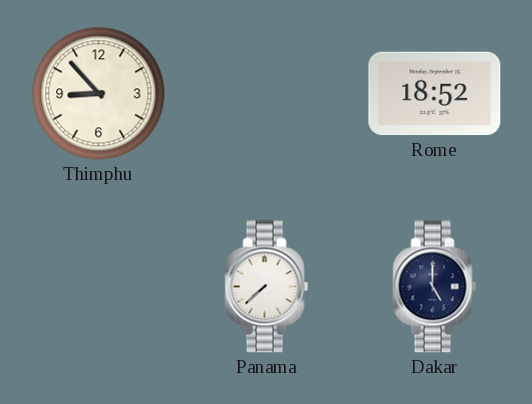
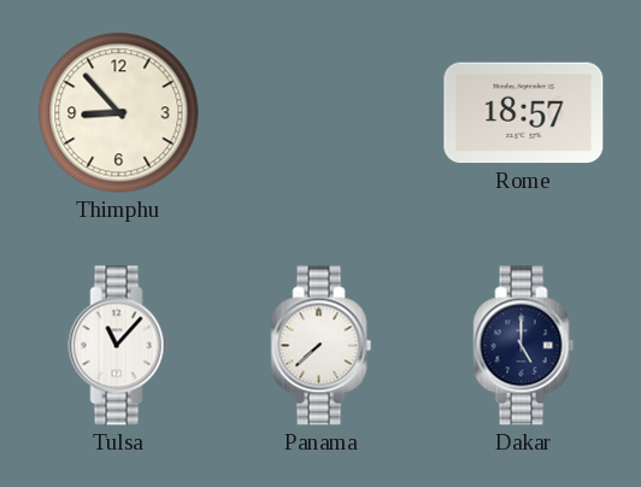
Rome: 18:52 -> 18:57 (524, 113)
Tulsa: none -> 11:07 (119, 346)
